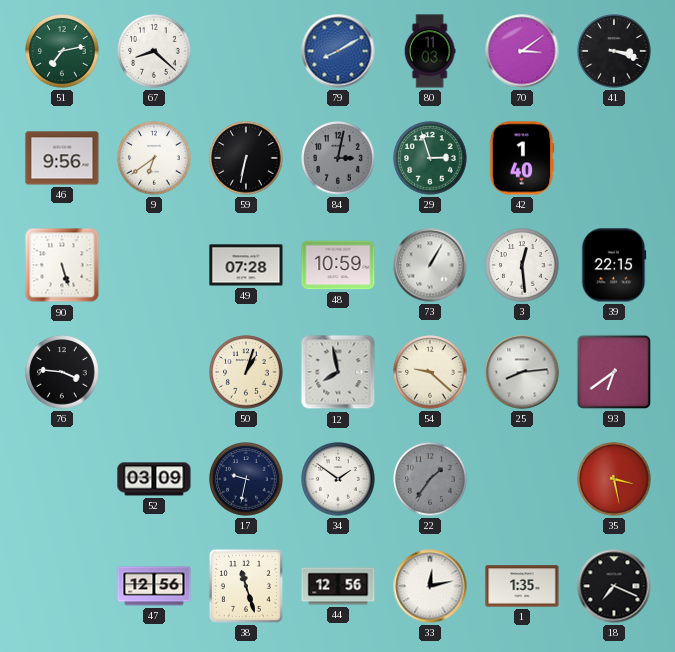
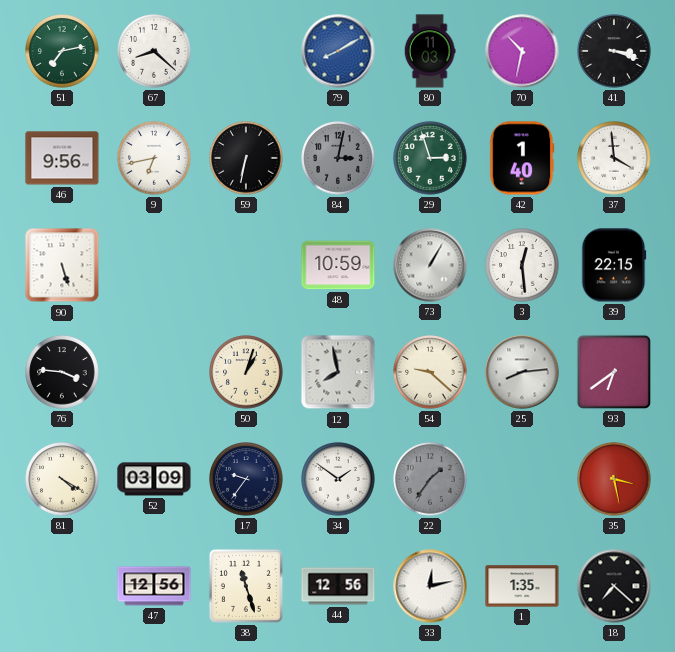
70: 3:09 -> 10:32 (522, 51)
9: 6:39 -> 6:43 (154, 158)
37: none -> 3:59 (614, 158)
49: 07:28 -> none (246, 265)
81: none -> 4:20 (62, 479)
17: 9:32 -> 9:36 (246, 479)
18: 7:19 -> 7:22 (614, 586)
